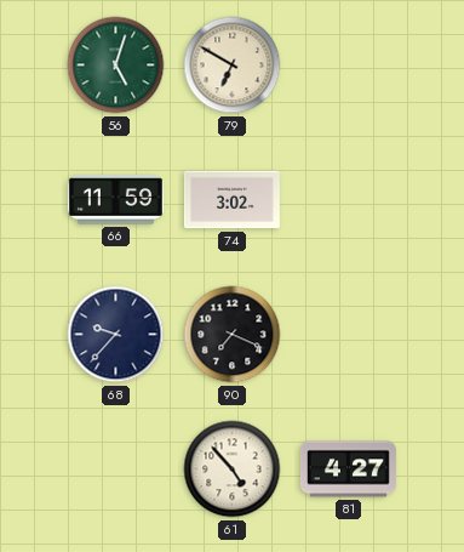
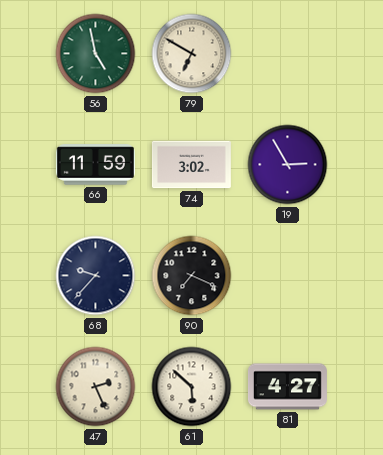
56: 5:03 -> 4:58 (96, 54)
19: none -> 2:55 (288, 165)
47: none -> 2:26 (96, 387)
61: 4:53 -> 5:52 (192, 387)
